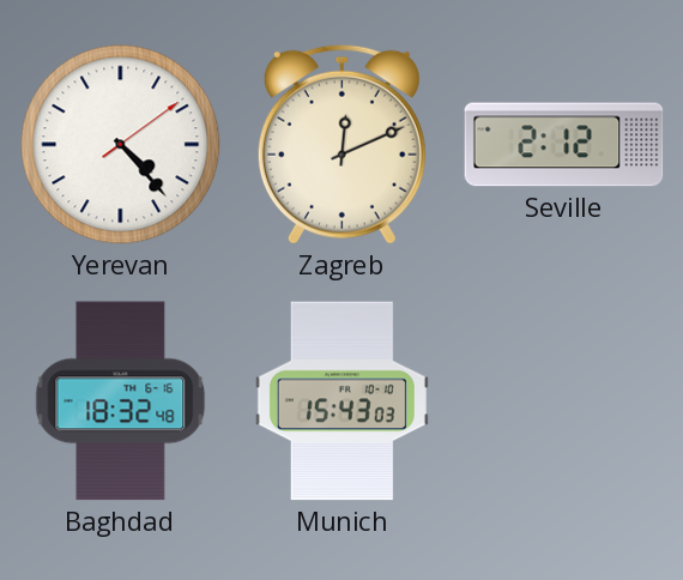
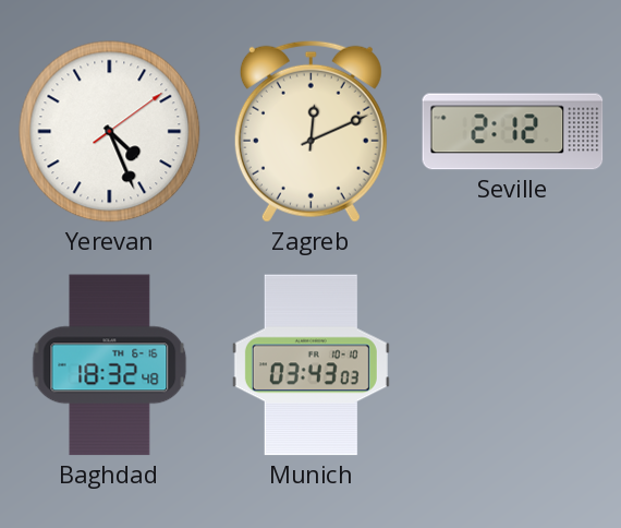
Yerevan: 4:23 -> 4:26 (110, 132)
Munich: 15:43 -> 03:43 (310, 365)
